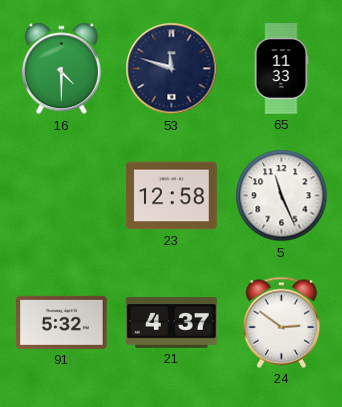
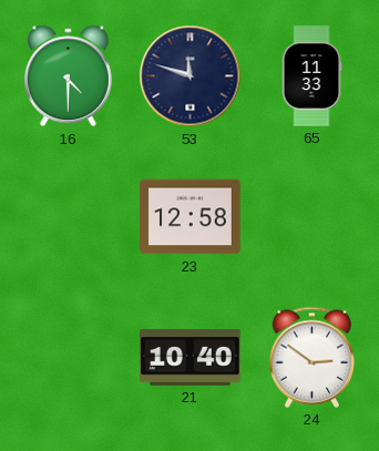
5: 11:26 -> none (282, 196)
91: 5:32 -> none (62, 322)
21: 4:37 -> 10:40 (191, 358)
